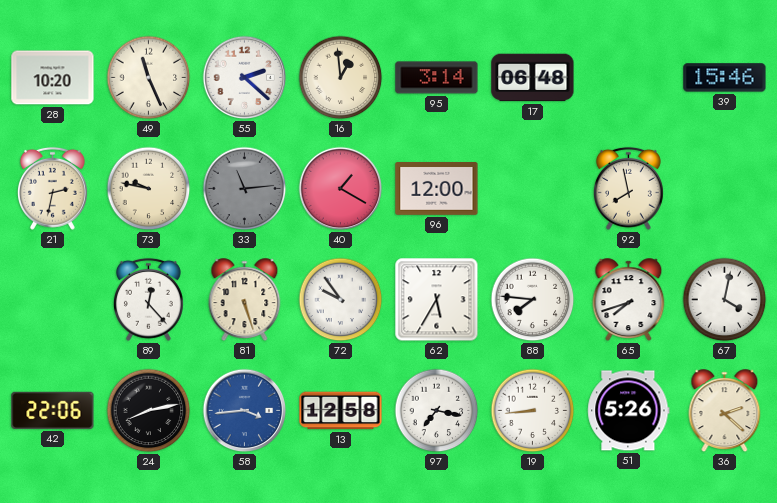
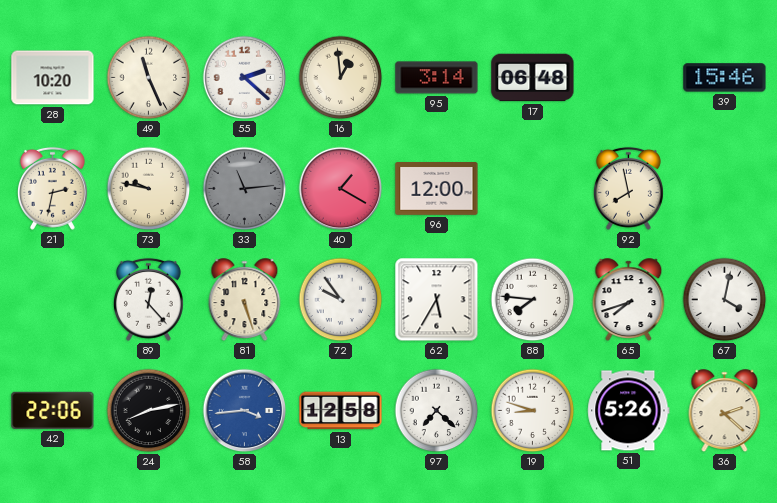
97: 7:17 -> 7:22 (437, 411)
19: 8:44 -> 8:48 (533, 411)
